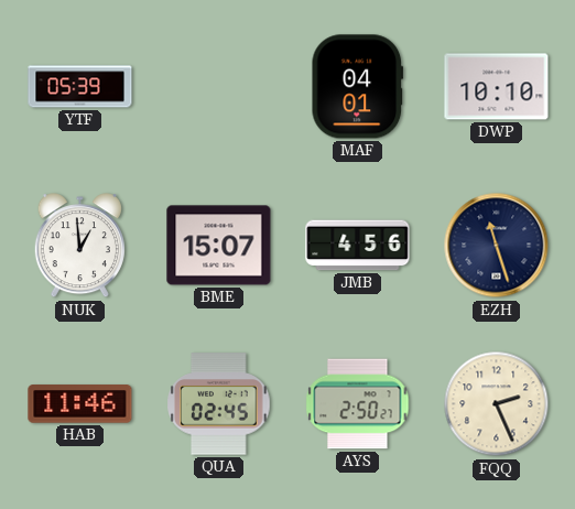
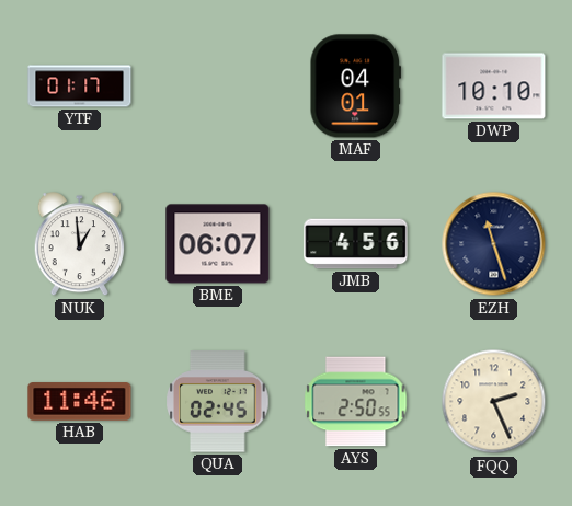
YTF: 05:39 -> 01:17 (80, 87)
BME: 15:07 -> 06:07 (218, 244)
AYS: 2:50:27 -> 2:50:55 (356, 402)
